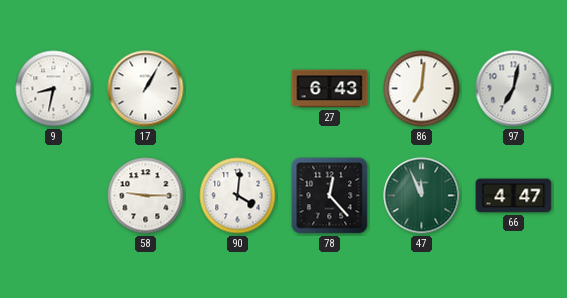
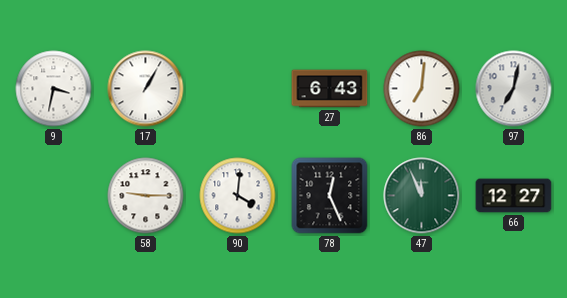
9: 8:32 -> 3:32 (54, 89)
78: 12:23 -> 12:26 (330, 196)
66: 4:47 -> 12:27 (514, 196)
